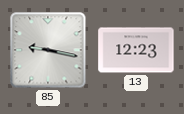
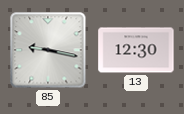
13: 12:23 -> 12:30 (136, 50)
